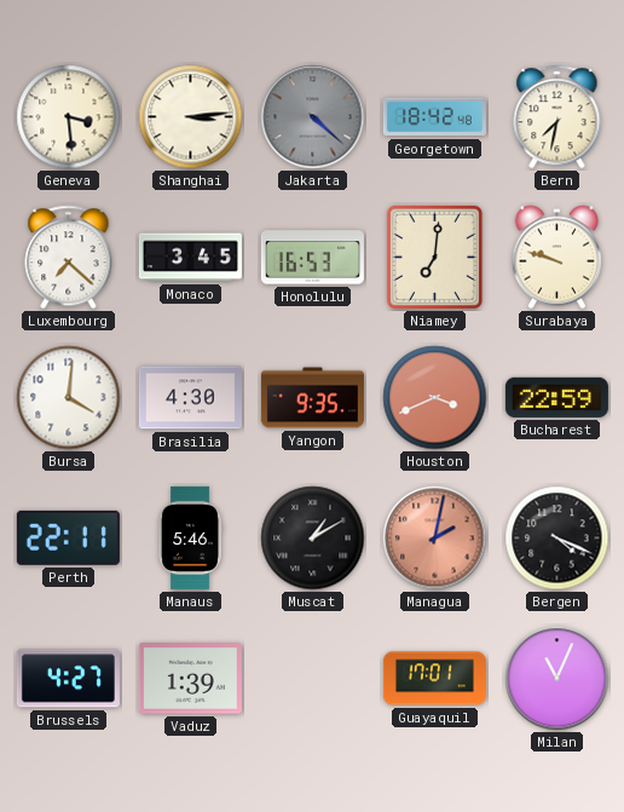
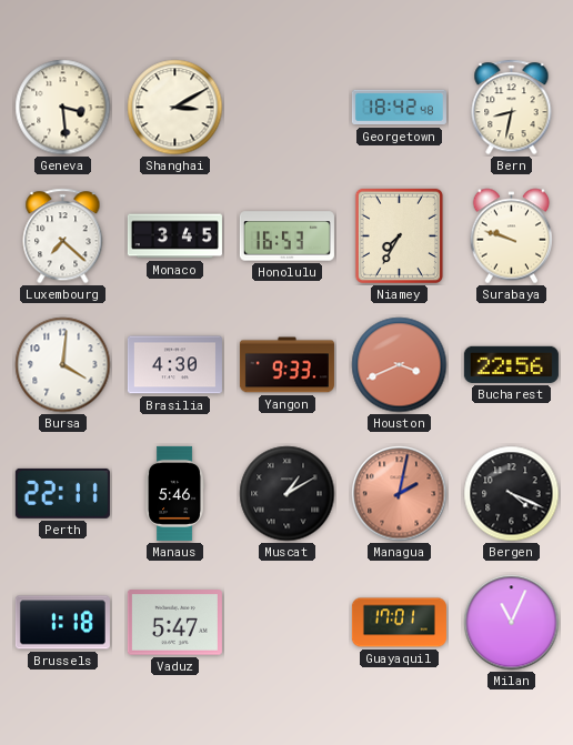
Shanghai: 3:14 -> 3:10 (175, 108)
Jakarta: 4:22 -> none (313, 117)
Bern: 7:32 -> 8:32 (512, 108)
Niamey: 7:01 -> 7:35 (399, 235)
Yangon: 9:35 -> 9:33 (286, 365)
Bucharest: 22:59 -> 22:56 (511, 364)
Brussels: 4:27 -> 1:18 (62, 623)
Vaduz: 1:39 -> 5:47 (174, 623)
